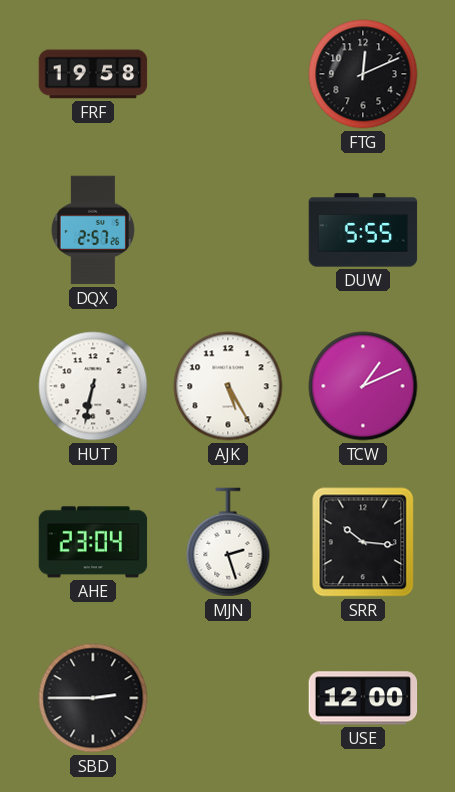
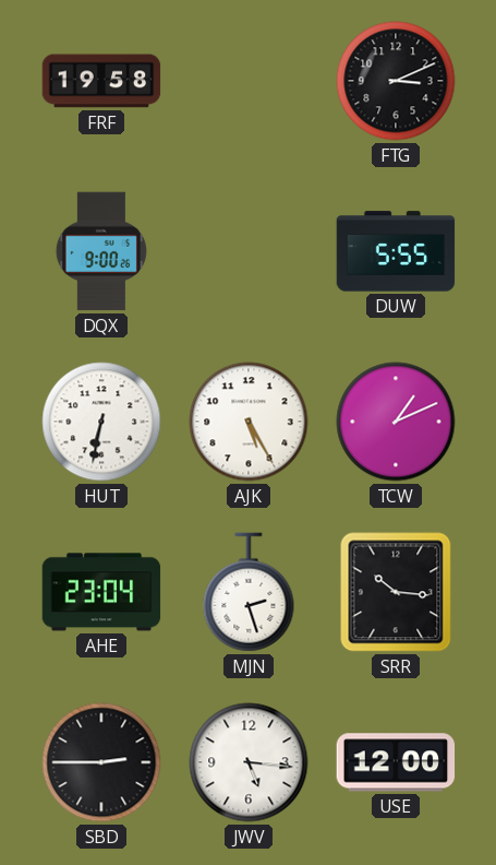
FTG: 12:11 -> 3:11 (396, 81)
DQX: 2:57 -> 9:00 (101, 251)
JWV: none -> 5:16 (249, 762)
